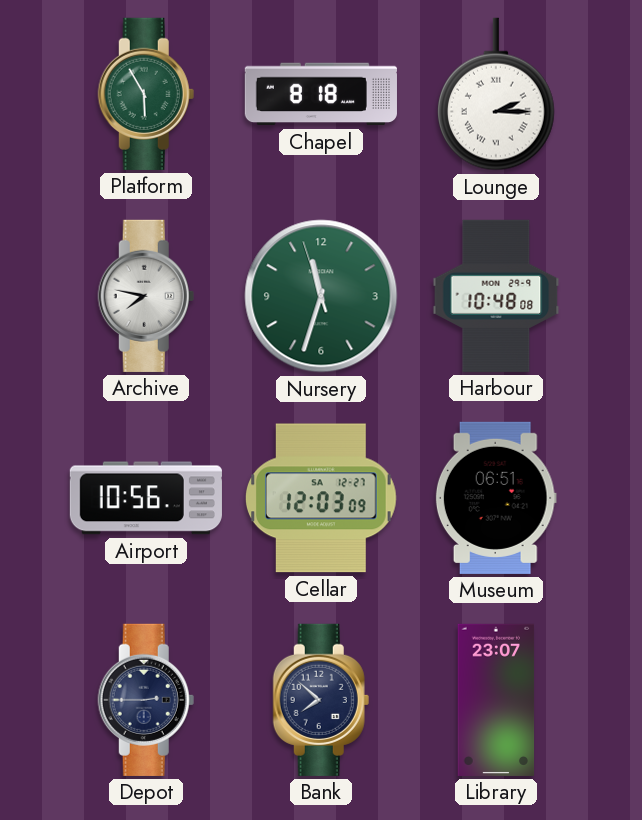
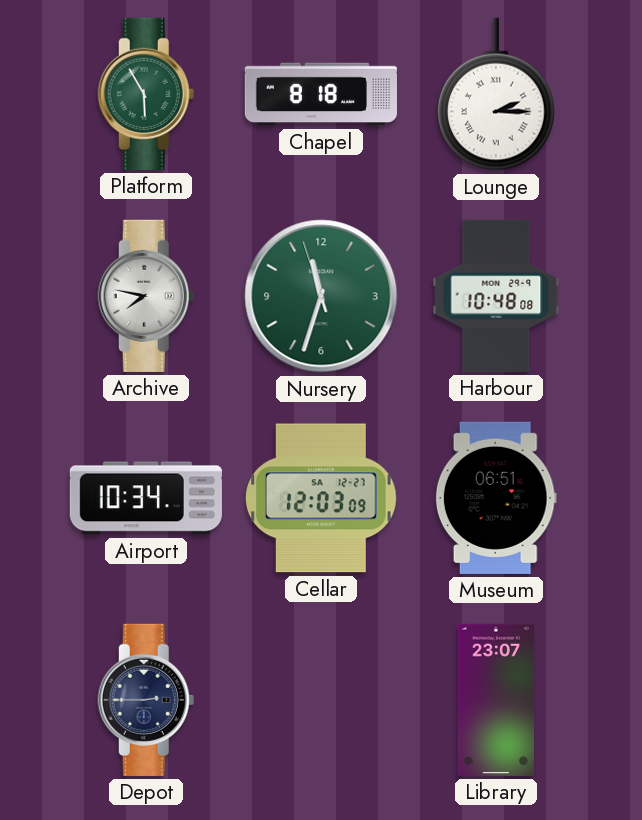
Airport: 10:56 -> 10:34 (146, 498)
Bank: 7:52 -> none (321, 700)
